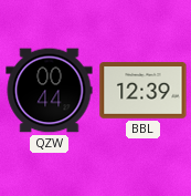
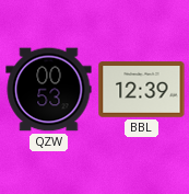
QZW: 00:44 -> 00:53 (49, 90)
